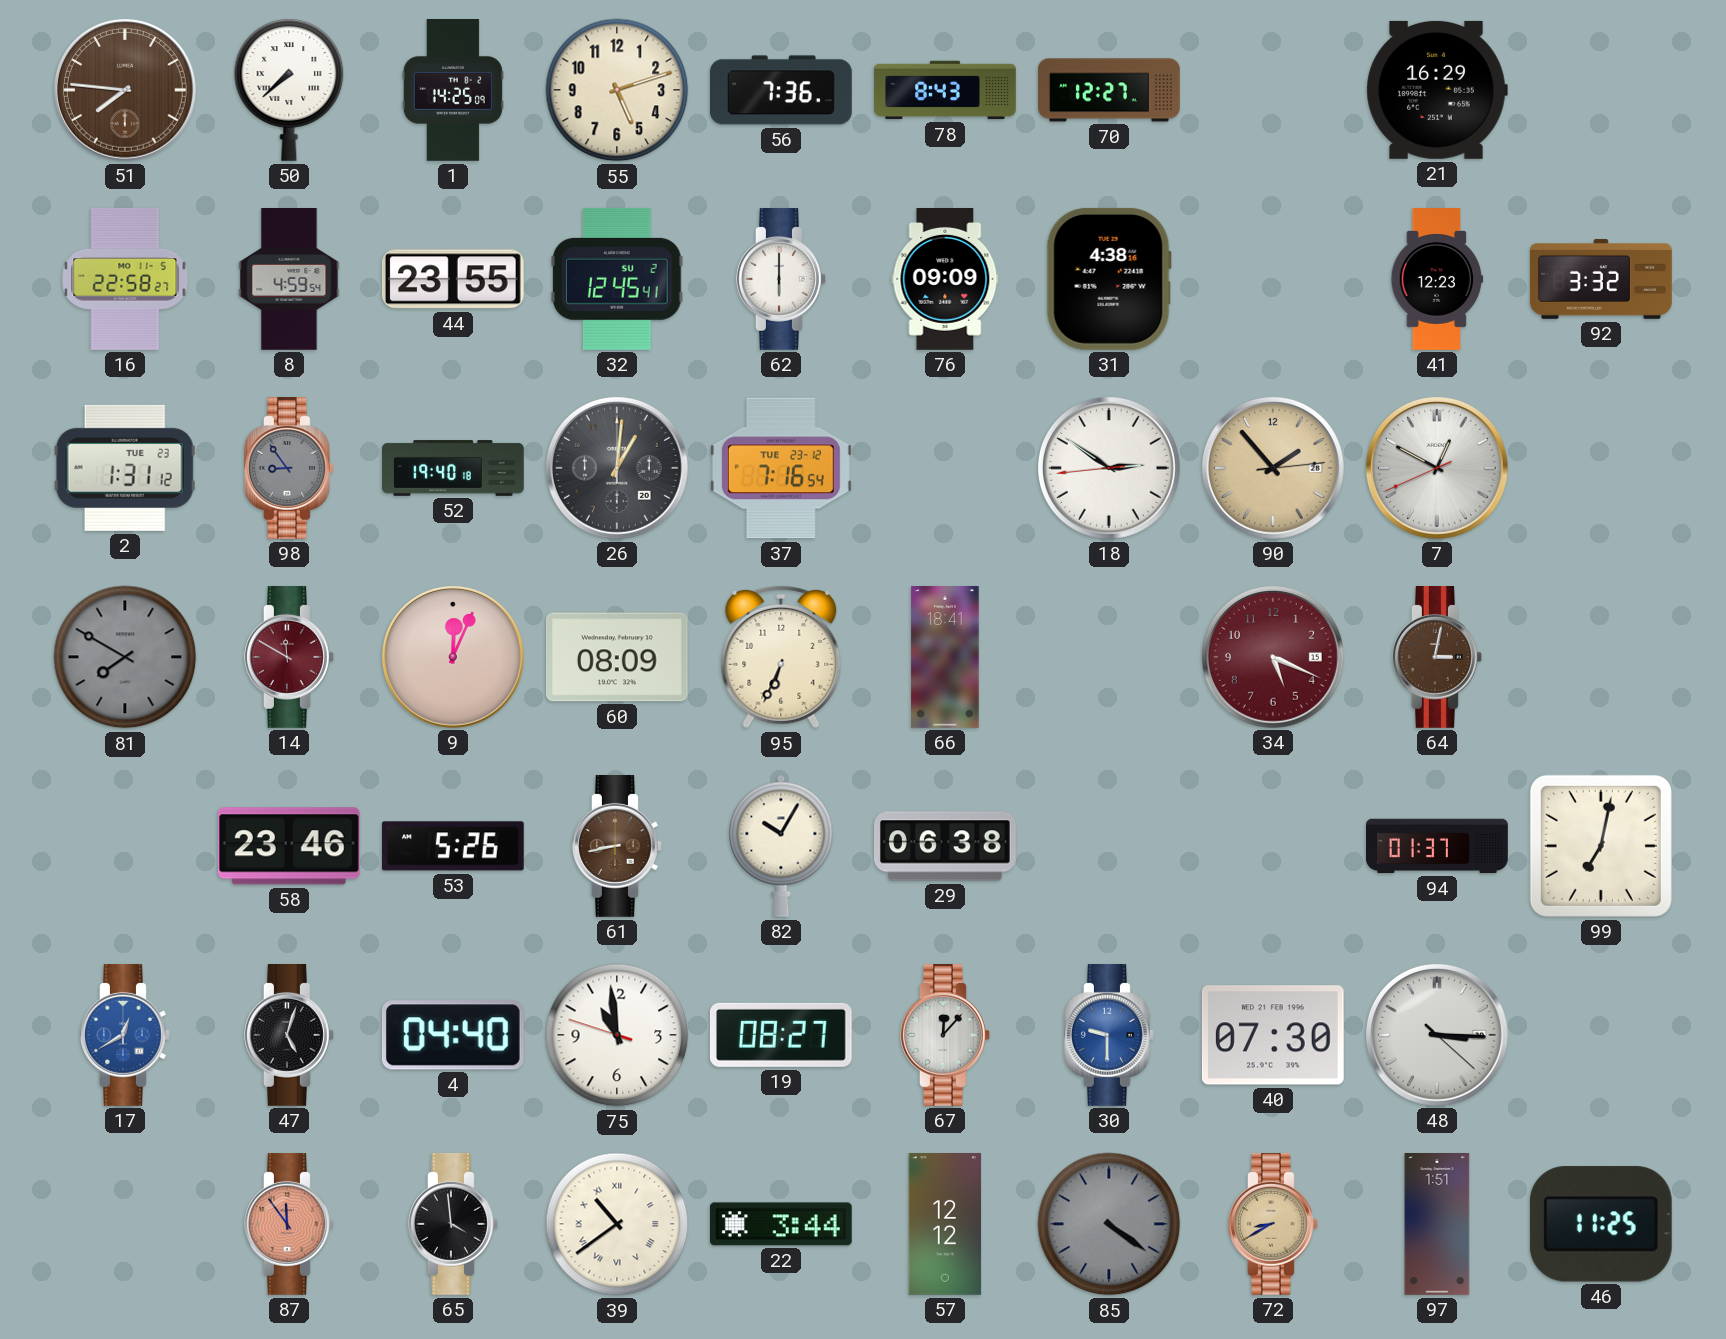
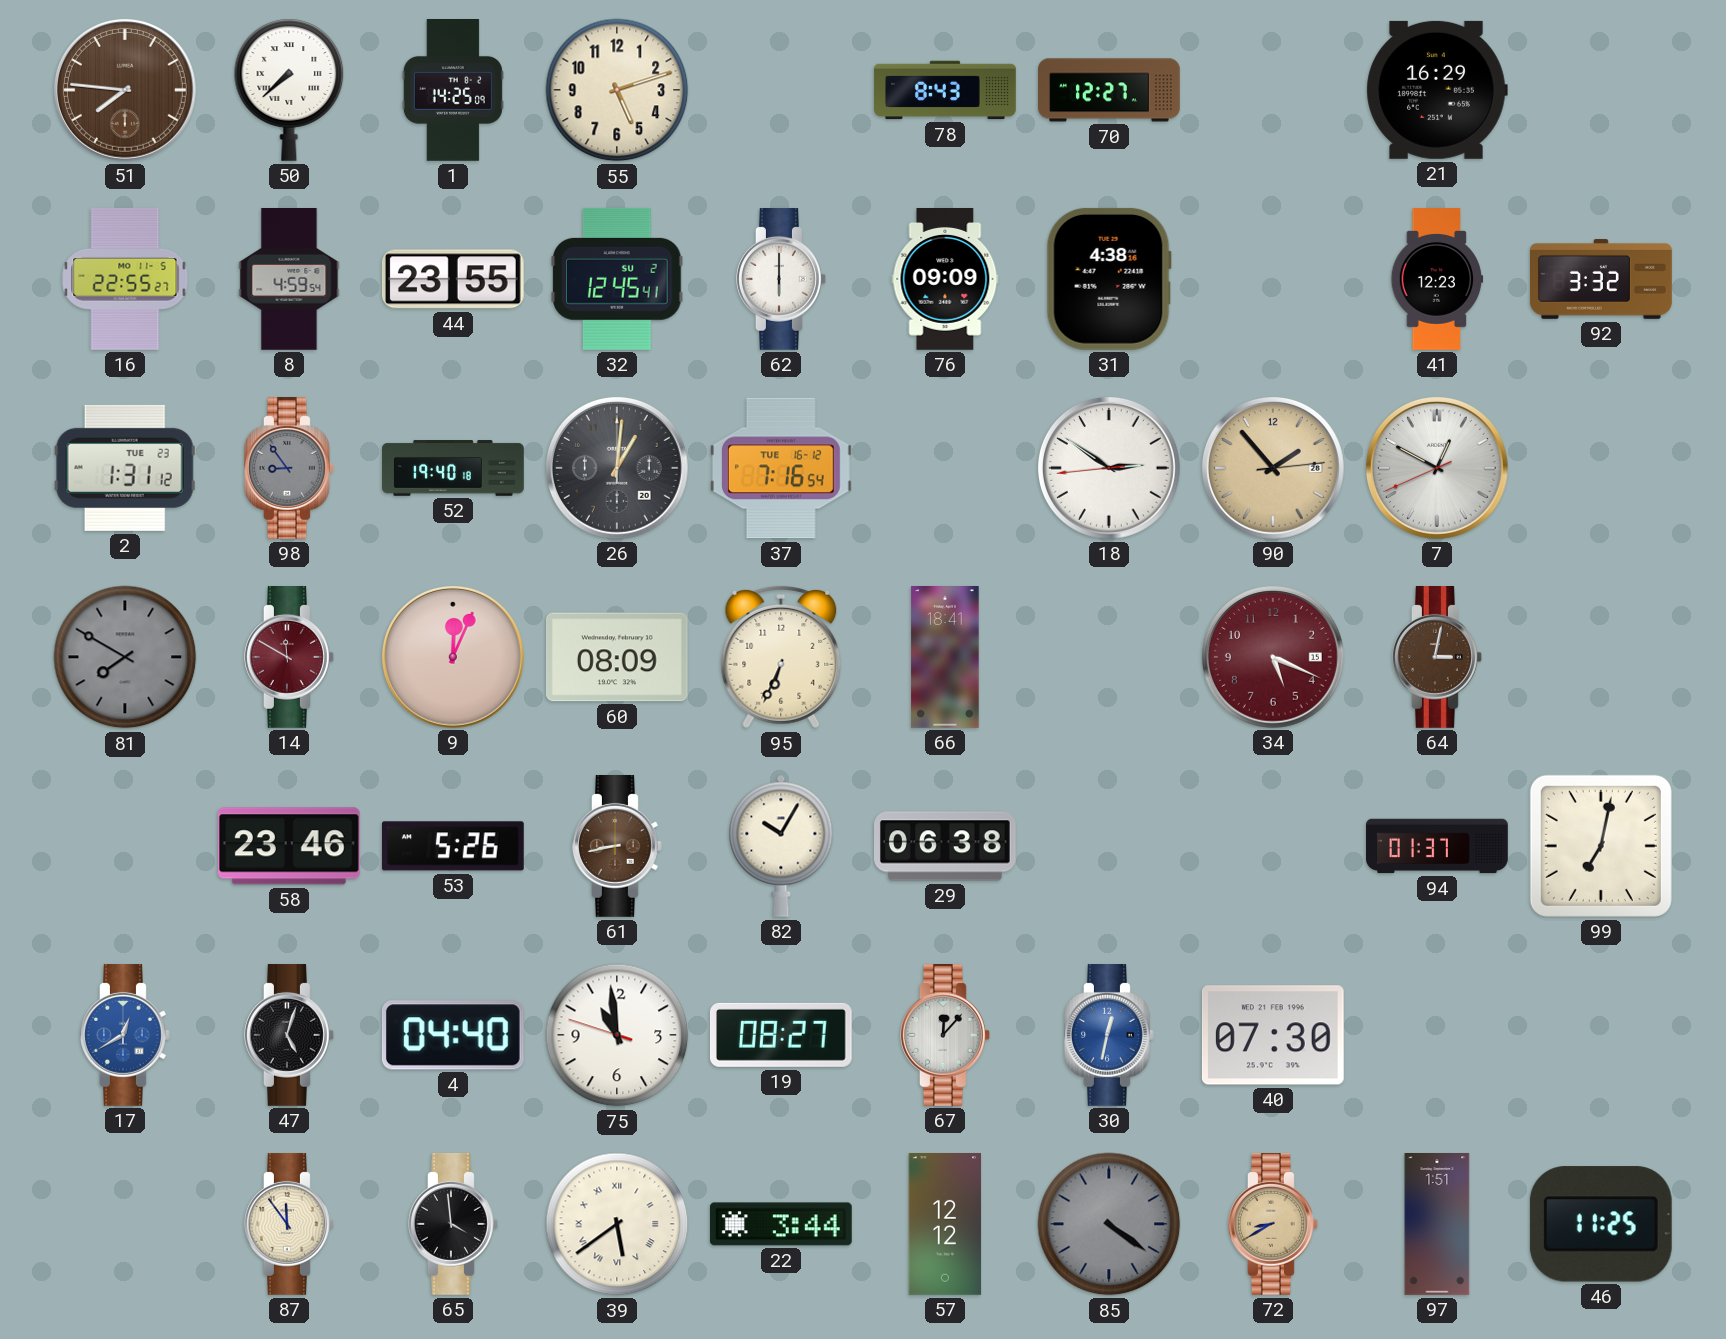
56: 7:36 -> none (782, 90)
16: 22:58 -> 22:55 (125, 279)
37 date: TUE 23-12 -> TUE 16-12 (781, 468)
30: 9:30 -> 12:32 (1110, 1036)
48: 3:15 -> none (1437, 1035)
87 dial: salmon -> cream (290, 1225)
39: 10:39 -> 5:39 (617, 1224)
